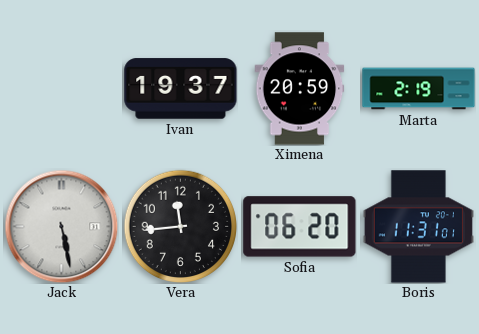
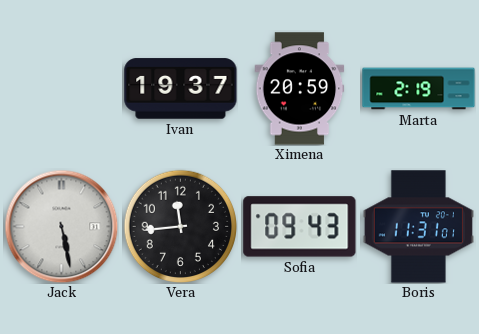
Sofia: 06:20 -> 09:43 (300, 227)
